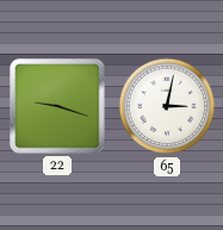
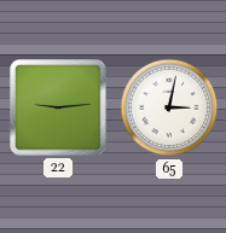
22: 9:18 -> 9:14 (58, 107)
